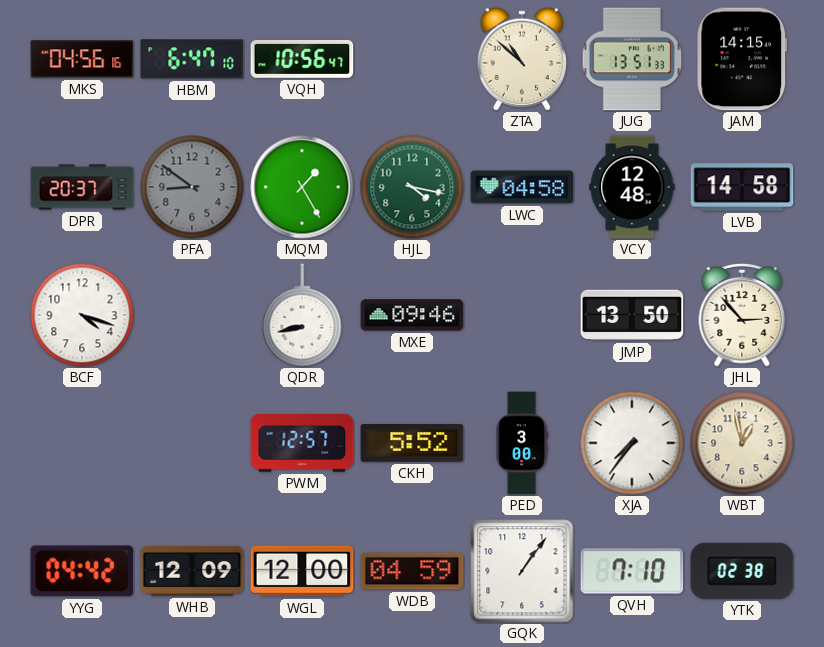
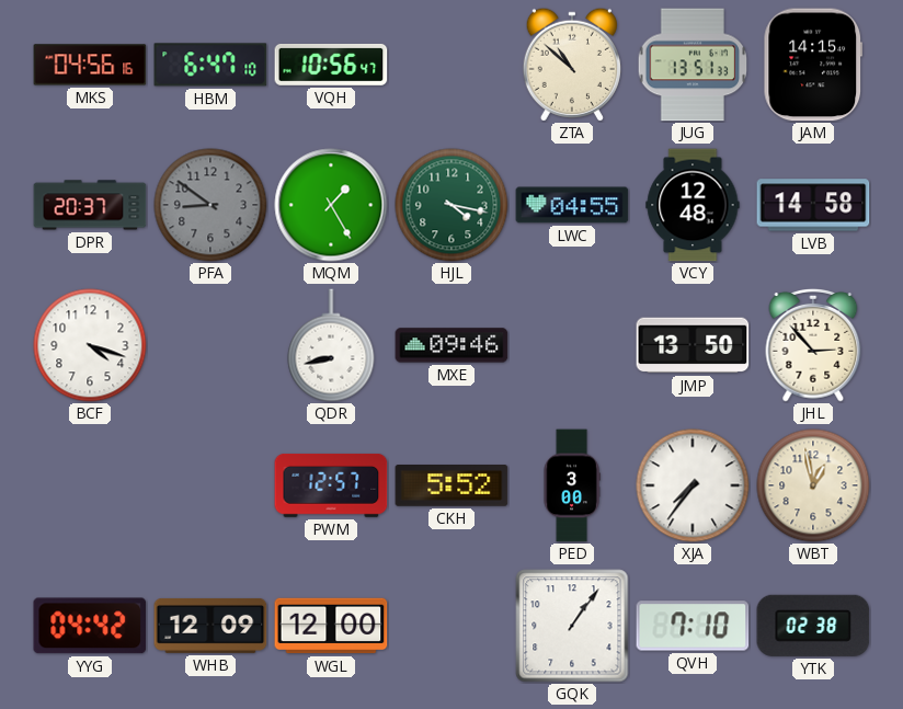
LWC: 04:58 -> 04:55 (572, 205)
WDB: 04:59 -> none (412, 571)
